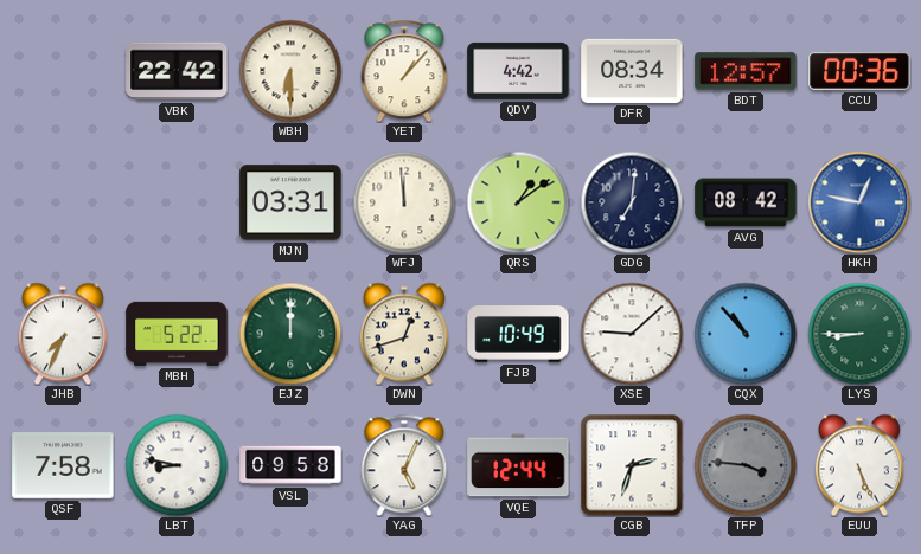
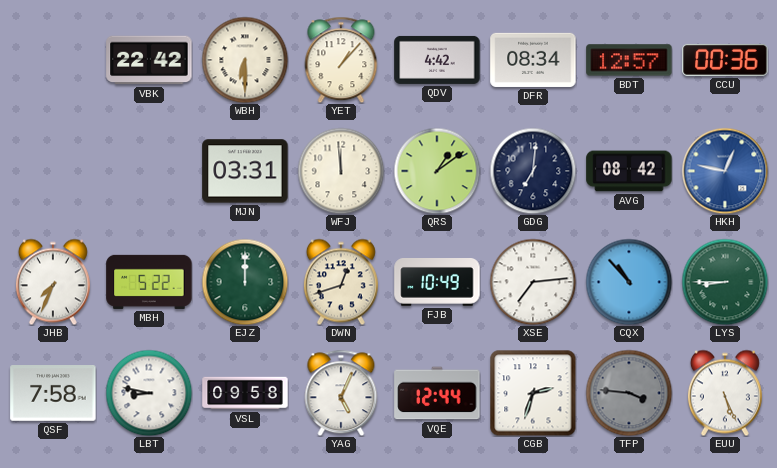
XSE: 9:08 -> 7:14 (533, 282)
